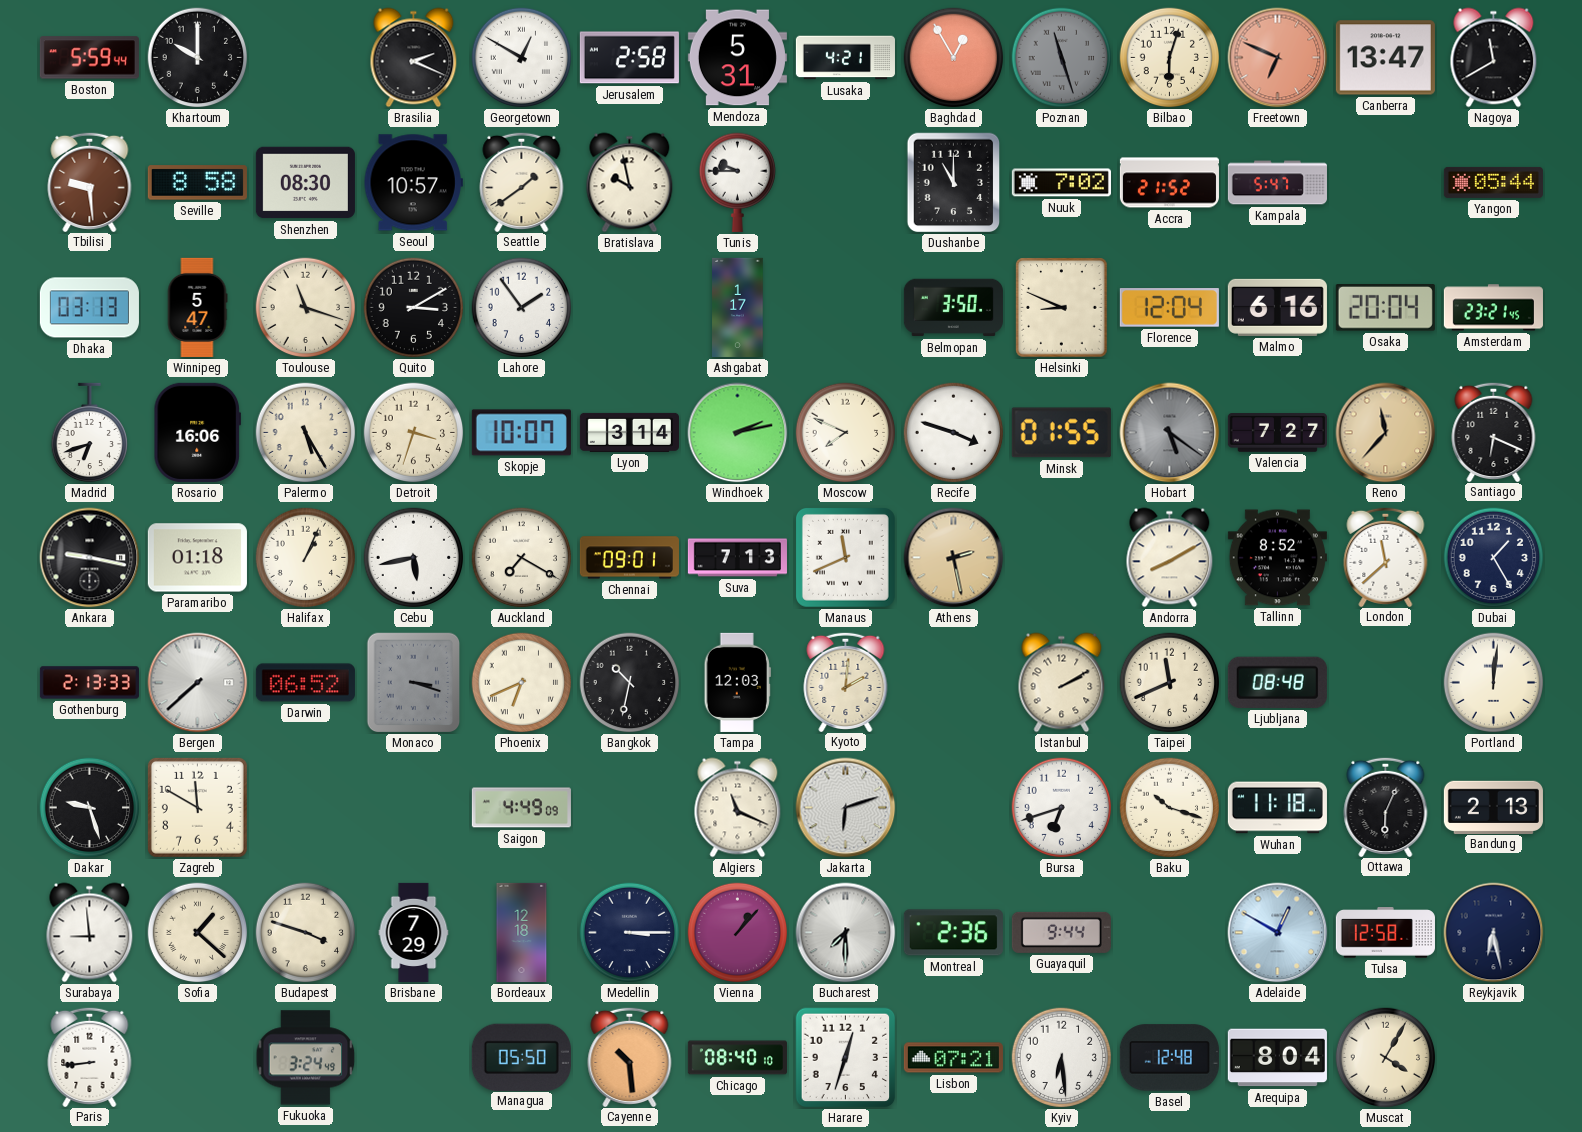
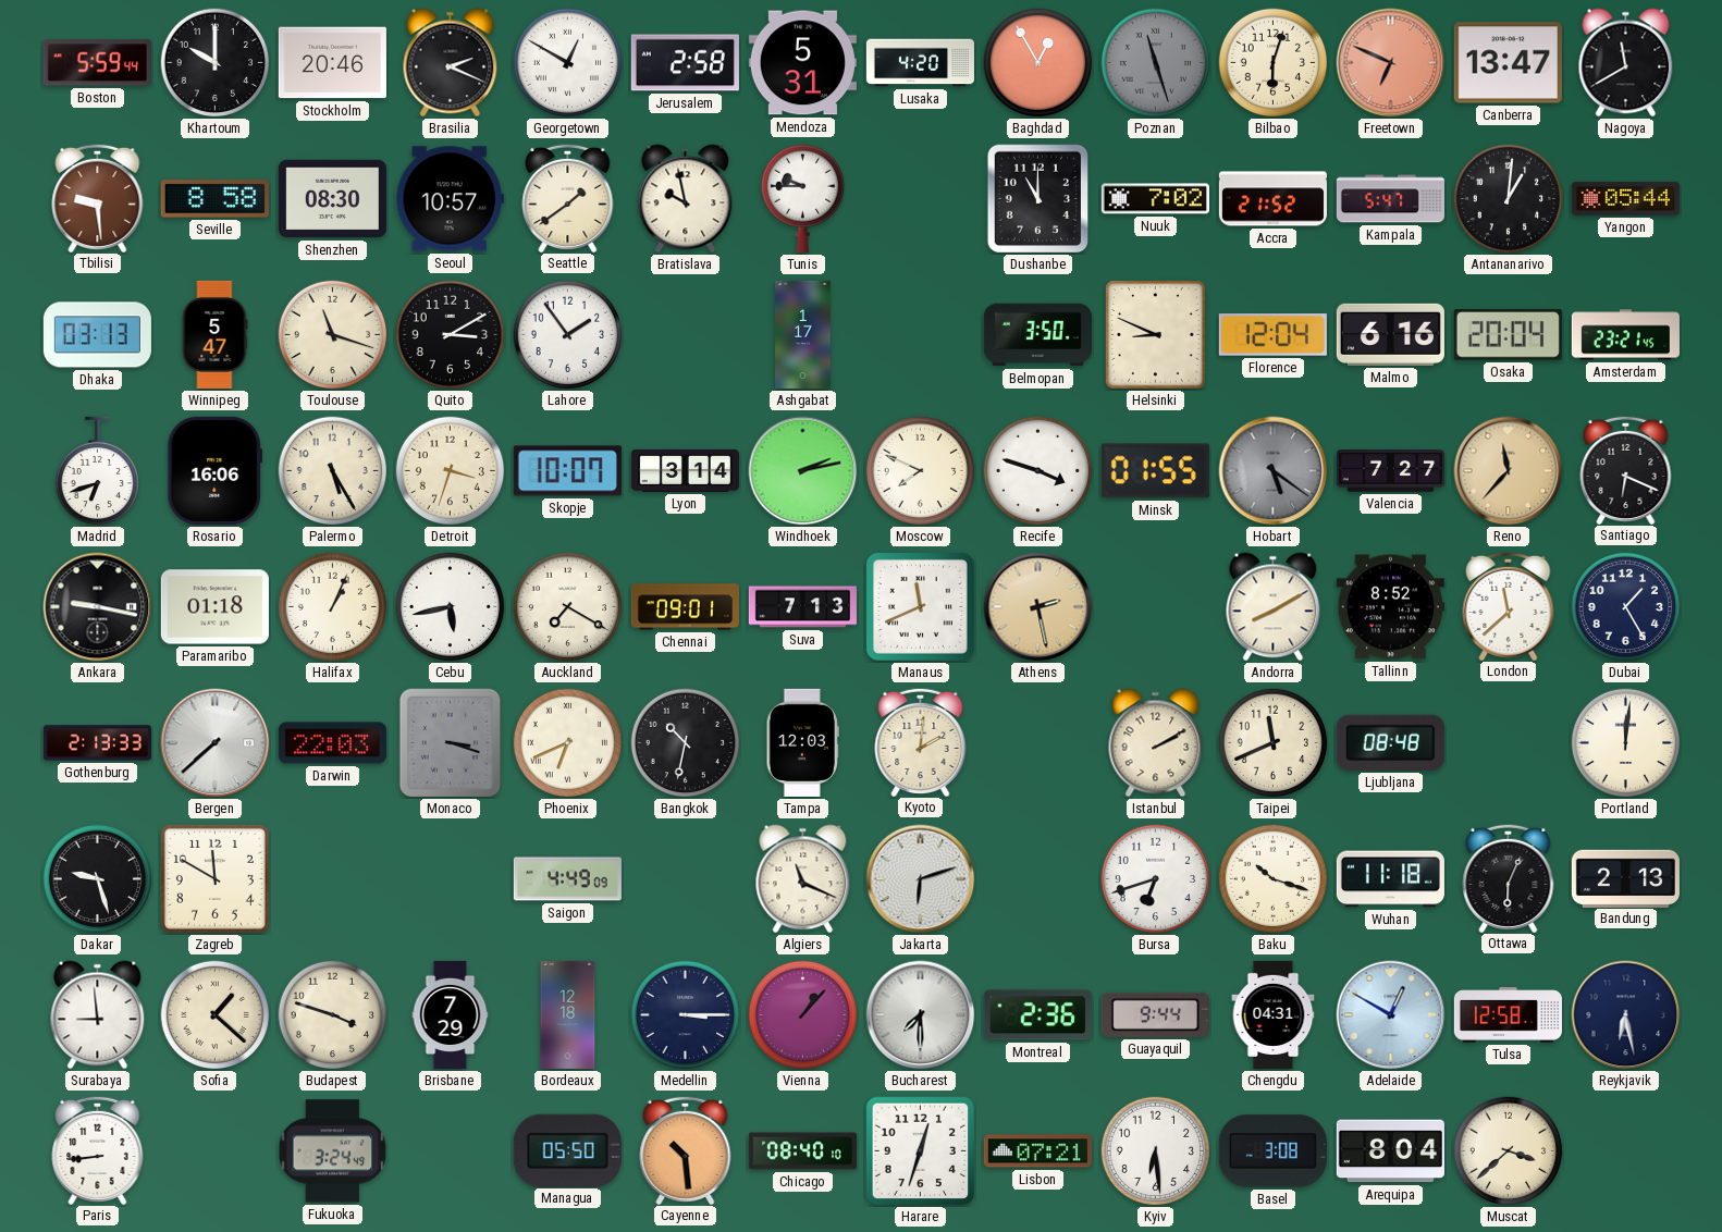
Stockholm: none -> 20:46 (332, 63)
Lusaka: 4:21 -> 4:20 (920, 63)
Antananarivo: none -> 1:01 (1509, 199)
Darwin: 06:52 -> 22:03 (332, 743)
Chengdu: none -> 04:31 (1274, 1014)
Basel: 12:48 -> 3:08 (1272, 1151)
Muscat: 4:05 -> 3:38 (1509, 1151)
